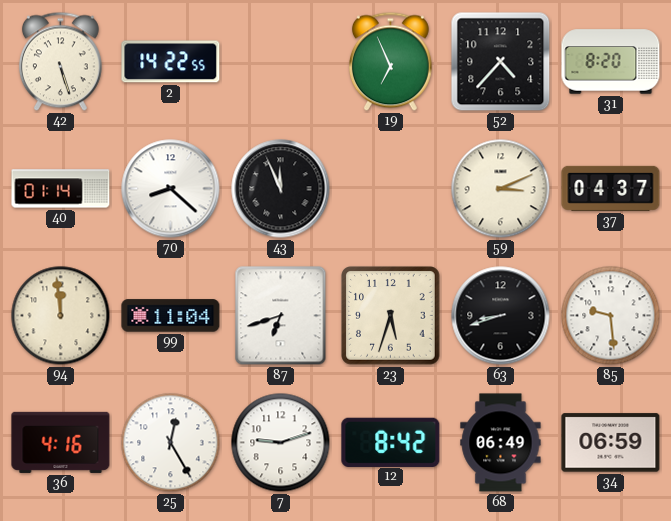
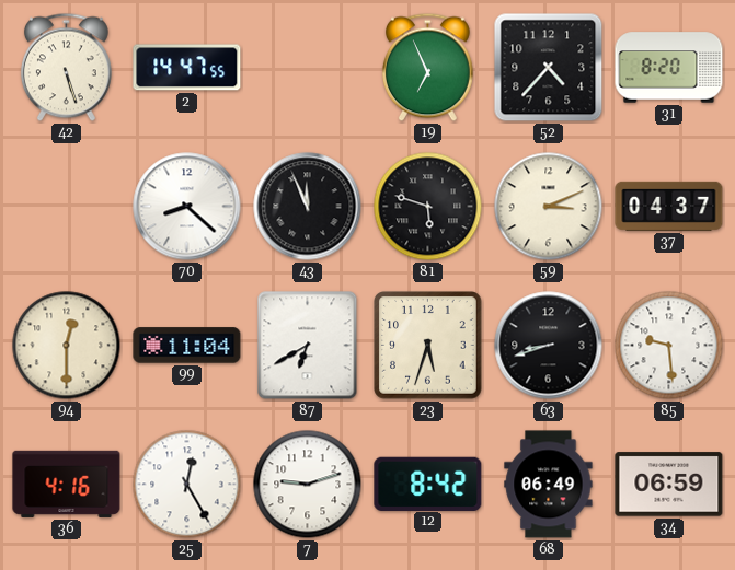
2: 14:22 -> 14:47 (187, 68)
40: 01:14 -> none (61, 189)
81: none -> 5:48 (428, 207)
94: 11:59 -> 12:30 (67, 346)
87: 6:42 -> 6:40 (308, 346)
